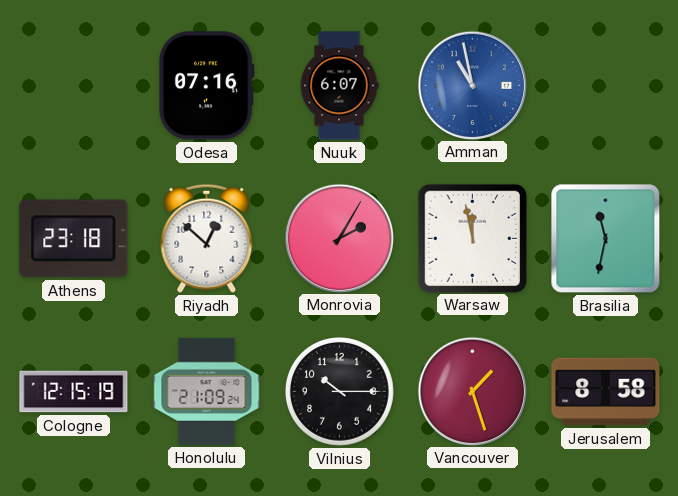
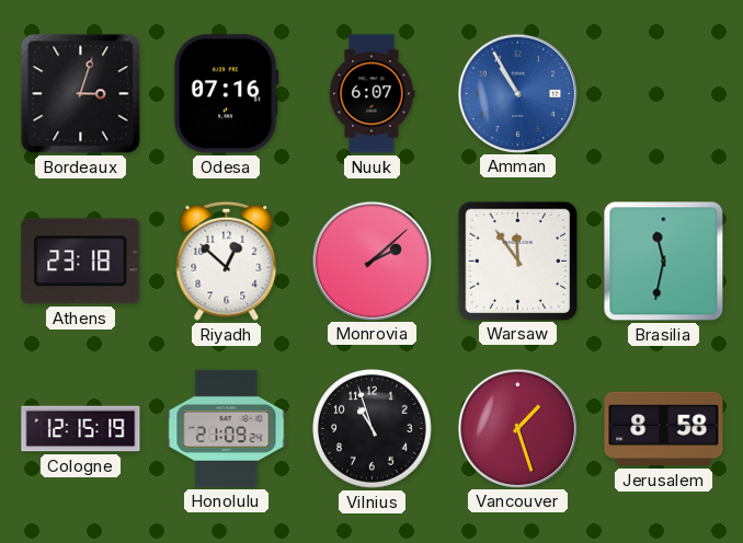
Bordeaux: none -> 3:03 (81, 94)
Amman: 10:58 -> 10:55 (517, 93)
Monrovia: 2:05 -> 2:08 (371, 261)
Warsaw: 11:58 -> 11:54 (517, 261)
Vilnius: 10:15 -> 10:57 (371, 428)
